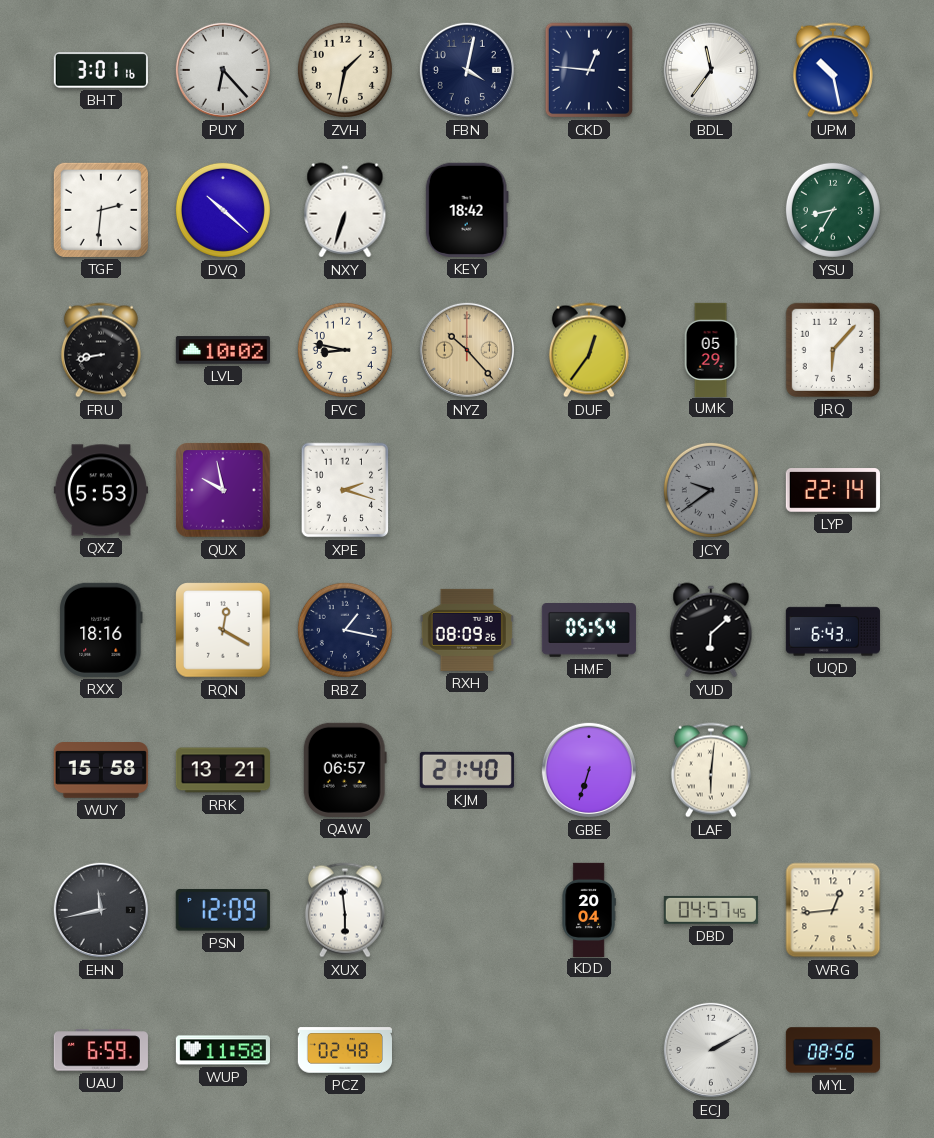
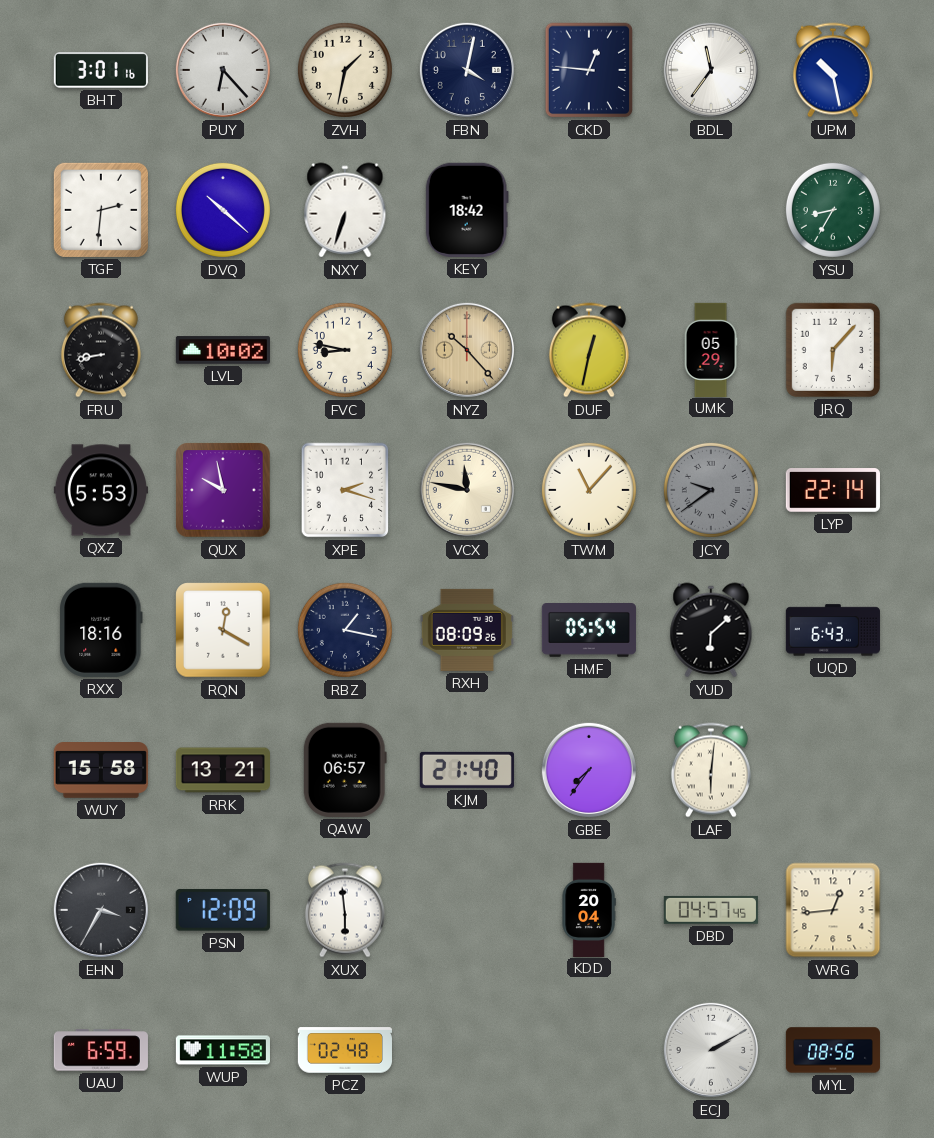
DUF: 12:36 -> 12:32 (589, 350)
VCX: none -> 11:47 (467, 490)
TWM: none -> 11:07 (589, 490)
GBE: 6:33 -> 7:36 (589, 770)
EHN: 11:43 -> 3:35 (101, 910)
